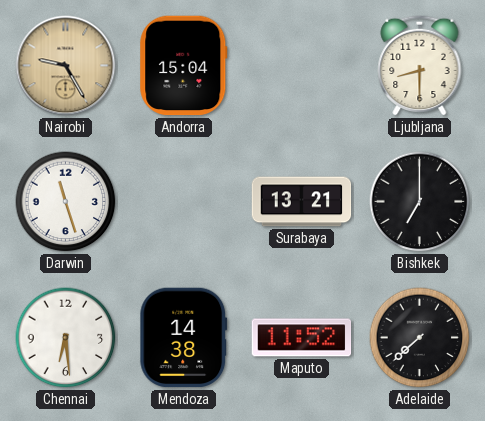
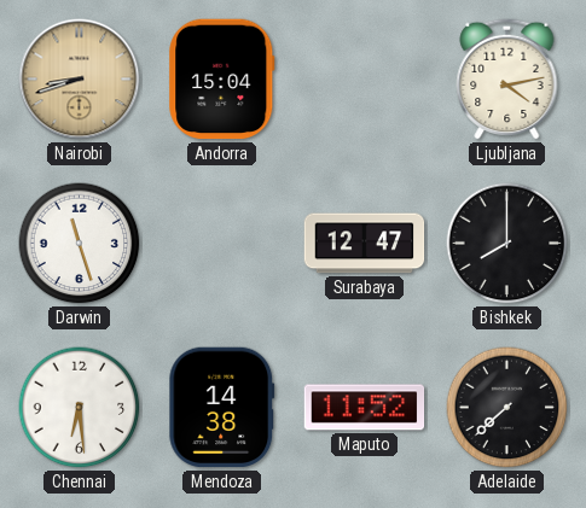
Nairobi: 9:25 -> 8:42 (80, 80)
Ljubljana: 8:30 -> 4:13 (507, 78)
Surabaya: 13:21 -> 12:47 (365, 244)
Bishkek: 7:00 -> 8:00 (507, 244)
